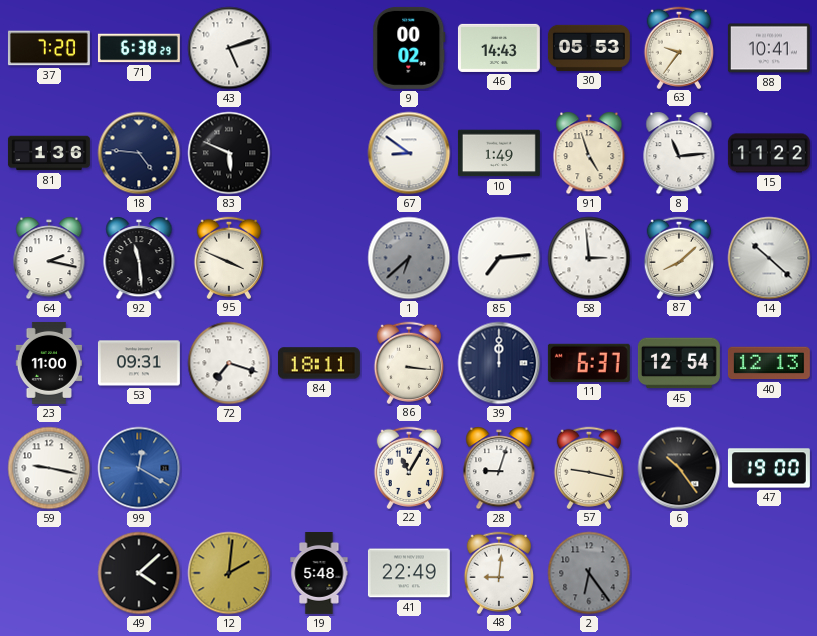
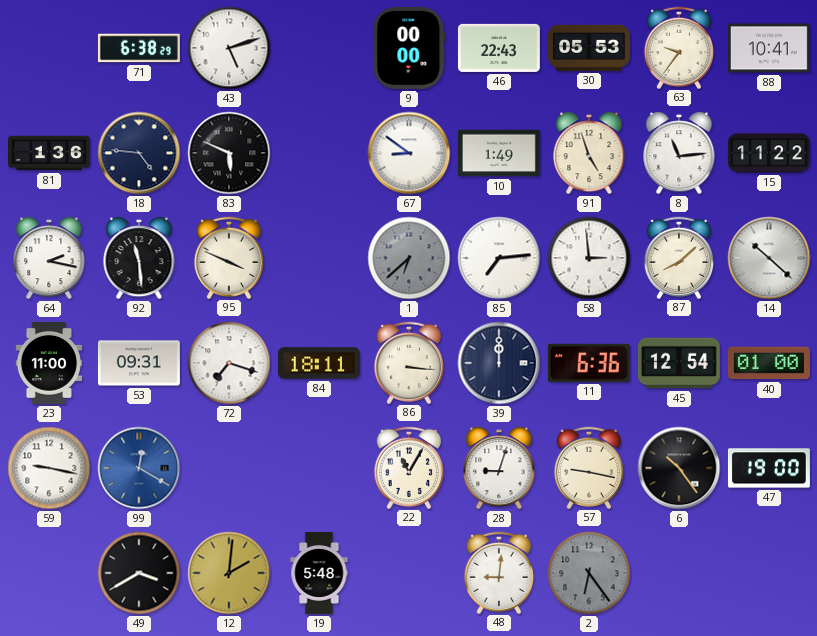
37: 7:20 -> none (49, 48)
9: 00:02 -> 00:00 (409, 48)
46: 14:43 -> 22:43 (499, 48)
11: 6:37 -> 6:36 (589, 363)
40: 12:13 -> 01:00 (769, 363)
49: 4:08 -> 3:40 (139, 573)
41: 22:49 -> none (409, 573)
